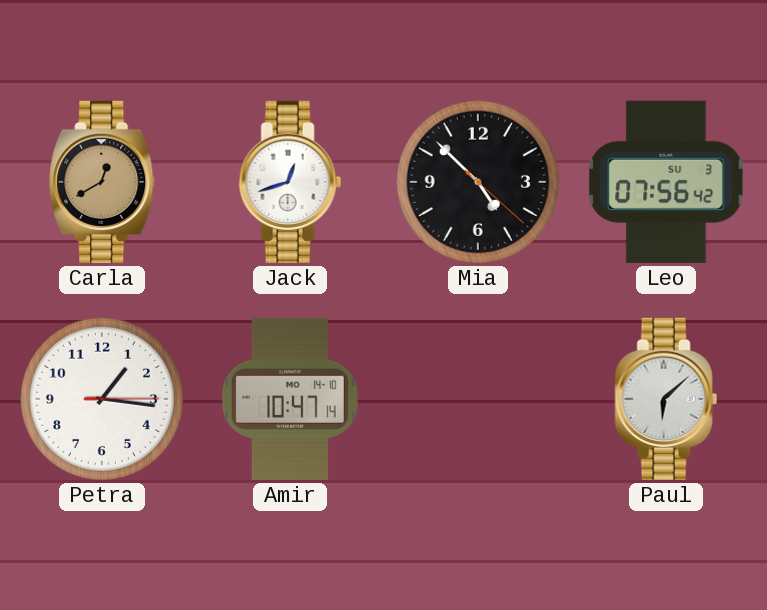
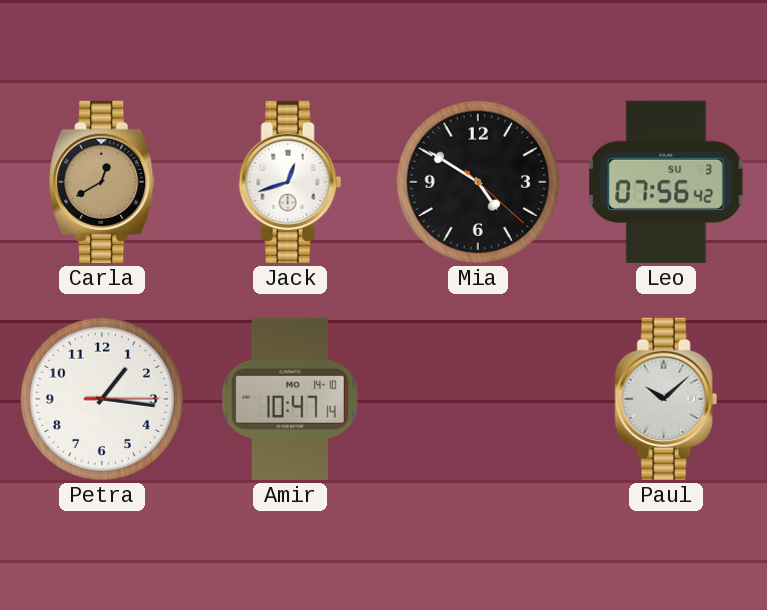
Mia: 4:52 -> 4:50 (478, 182)
Paul: 6:08 -> 10:08 (666, 399)
